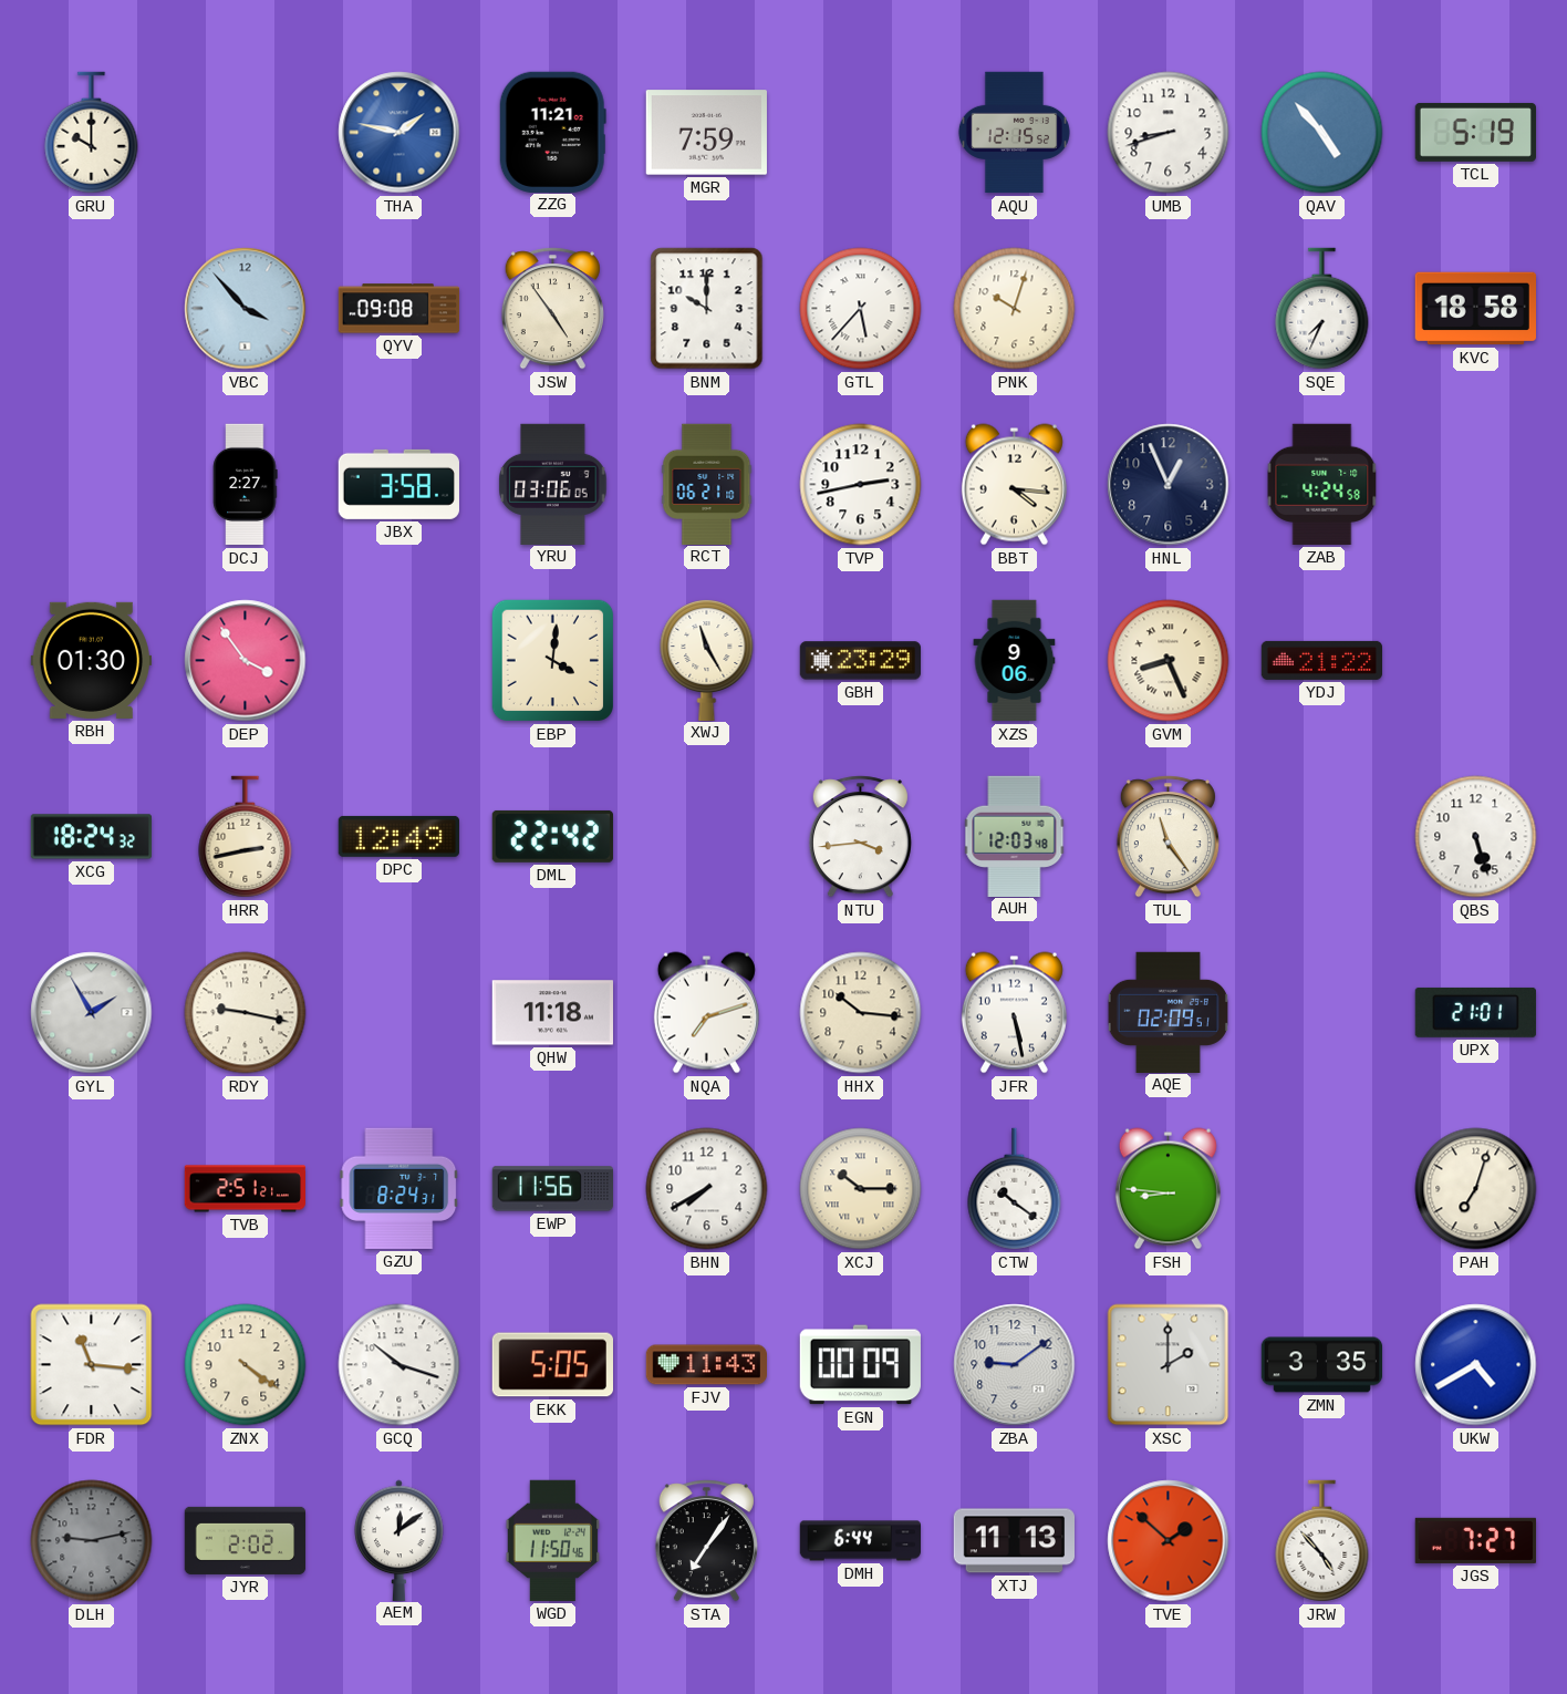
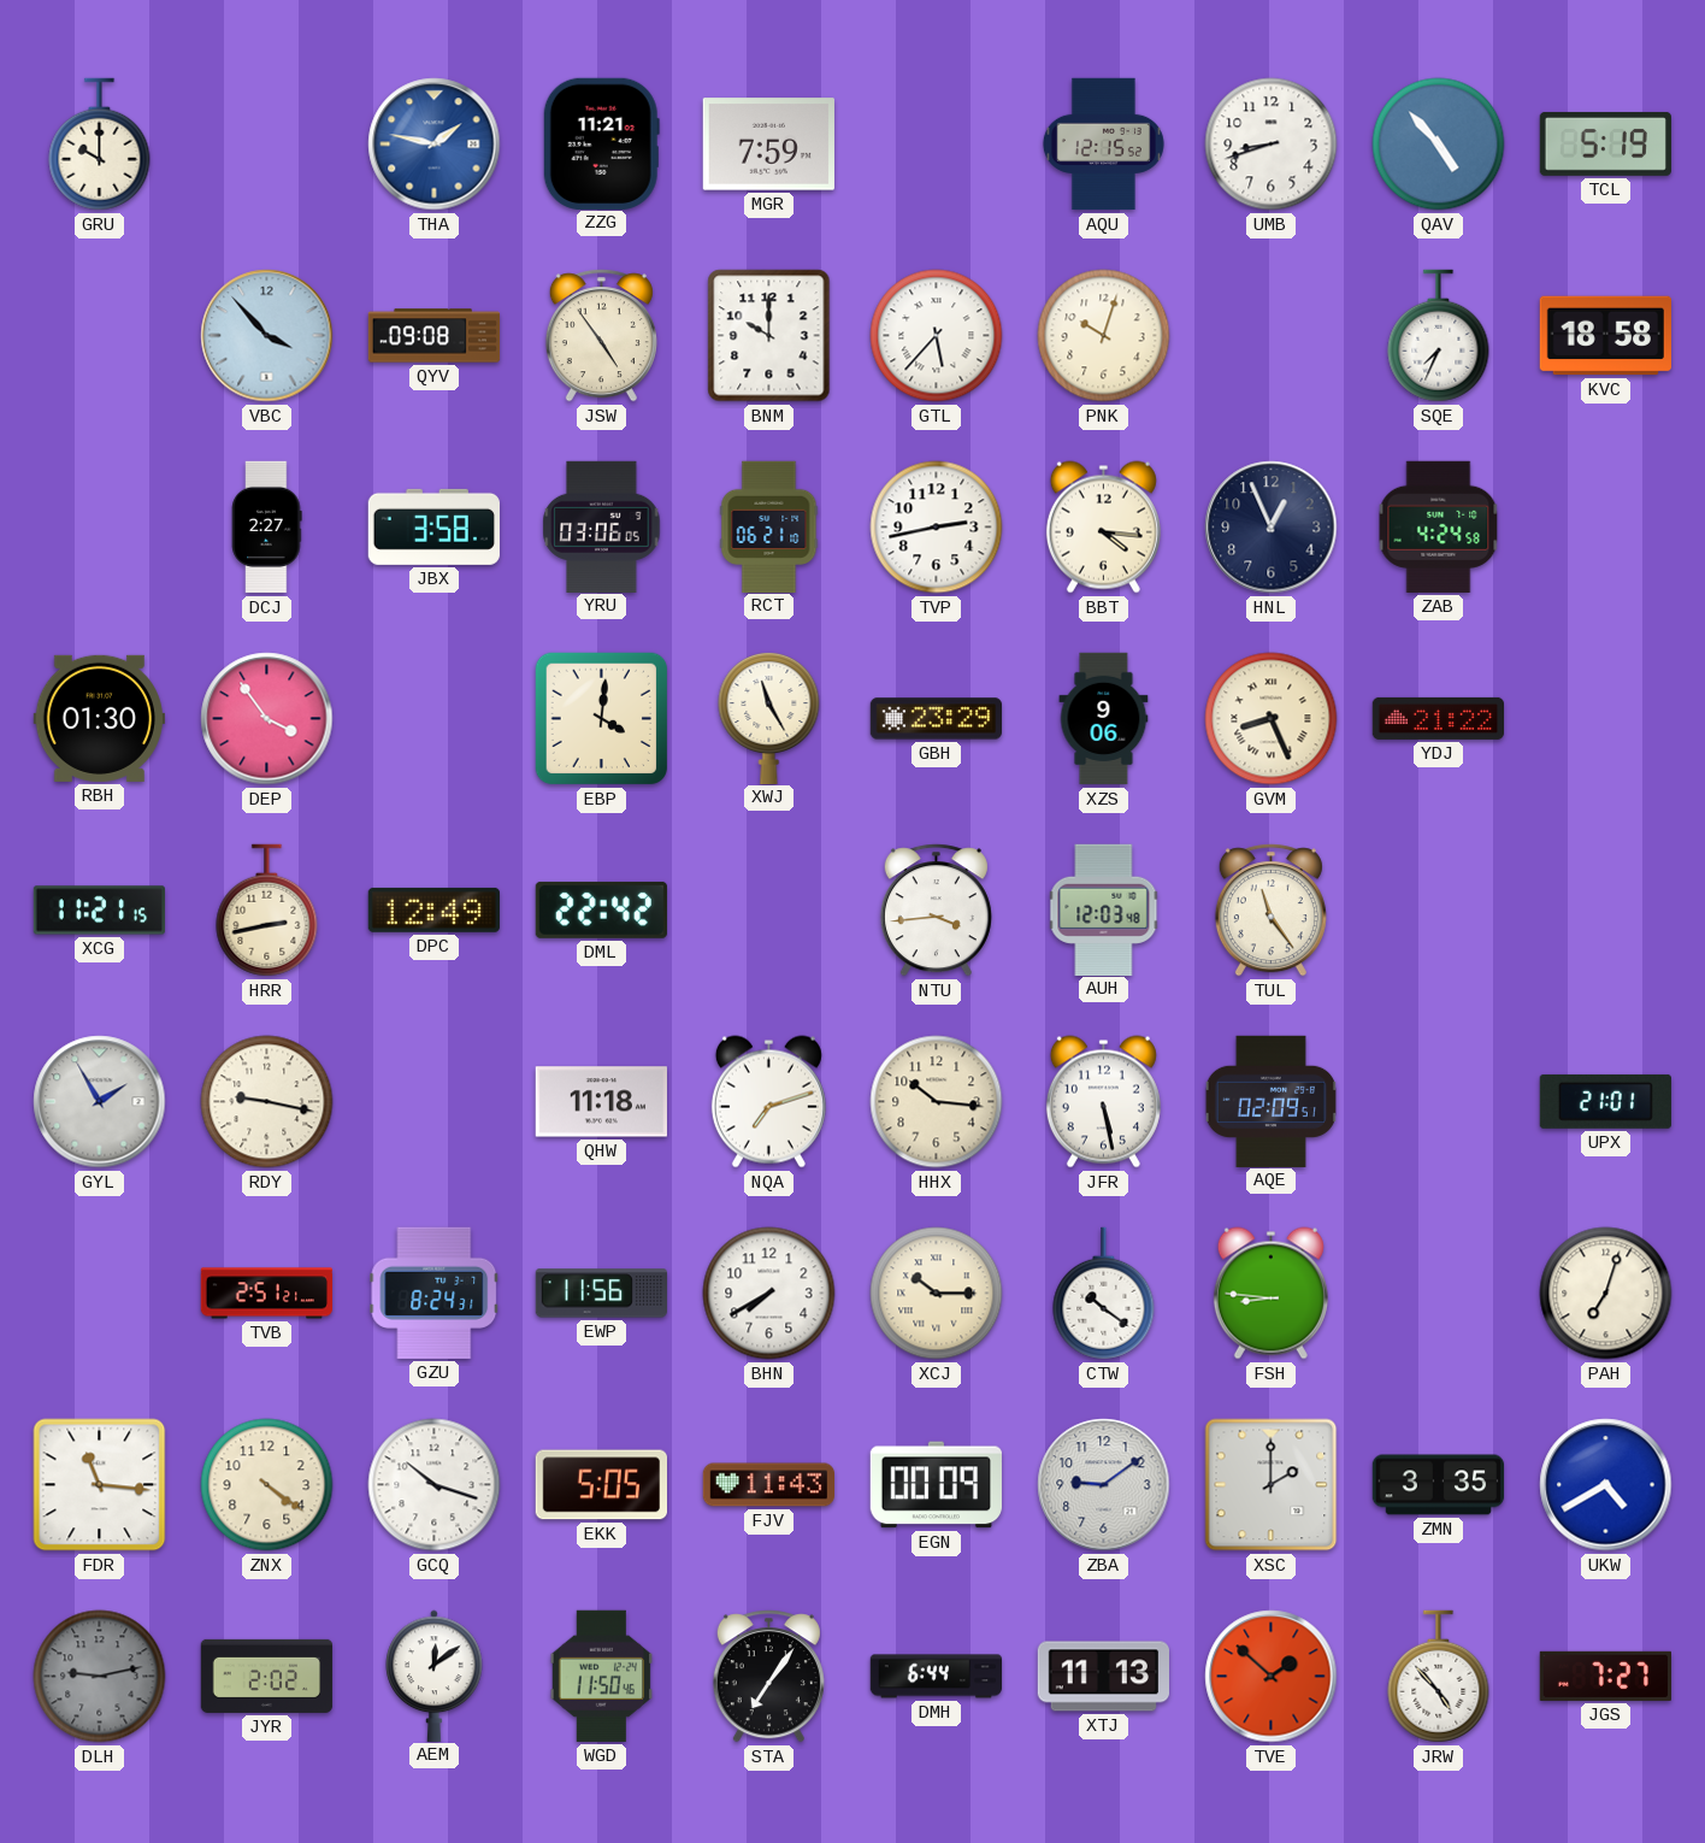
XCG: 18:24 -> 11:21 (99, 911)
QBS: 5:27 -> none (1476, 837)
